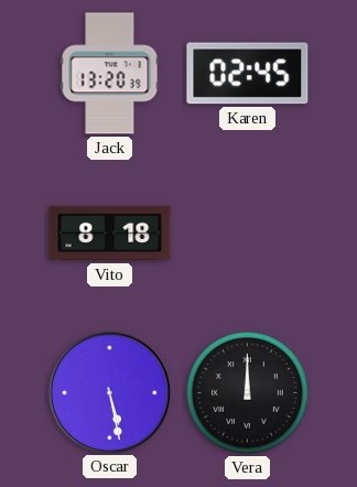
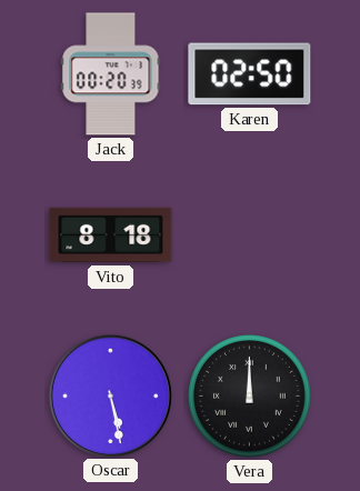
Jack: 13:20 -> 00:20 (111, 74)
Karen: 02:45 -> 02:50 (250, 74)
